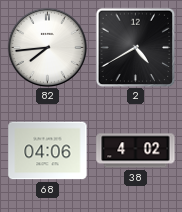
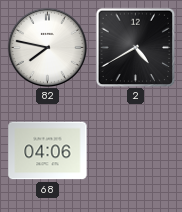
82: 7:44 -> 7:47 (47, 47)
38: 4:02 -> none (136, 151)
